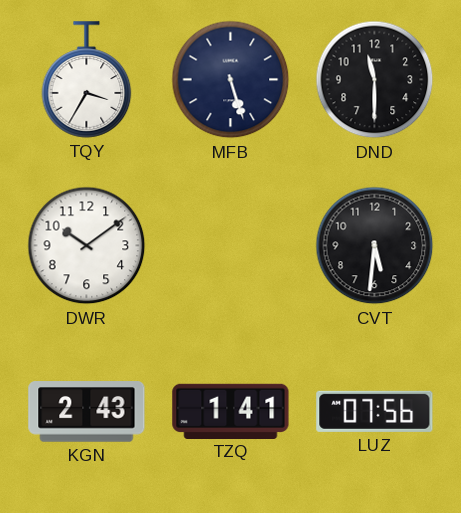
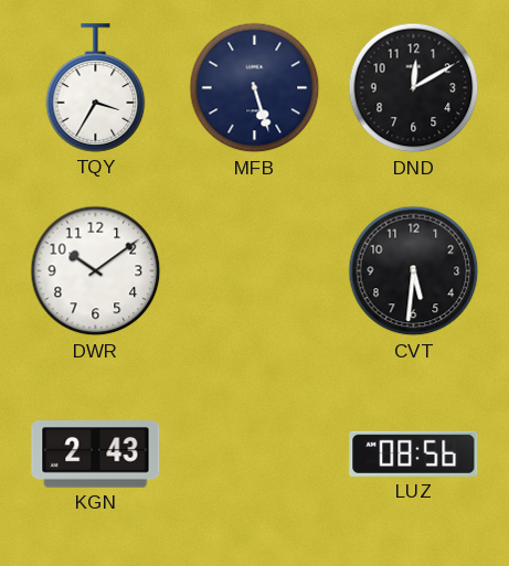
DND: 11:30 -> 12:10 (414, 88)
TZQ: 1:41 -> none (231, 411)
LUZ: 07:56 -> 08:56 (414, 453)
